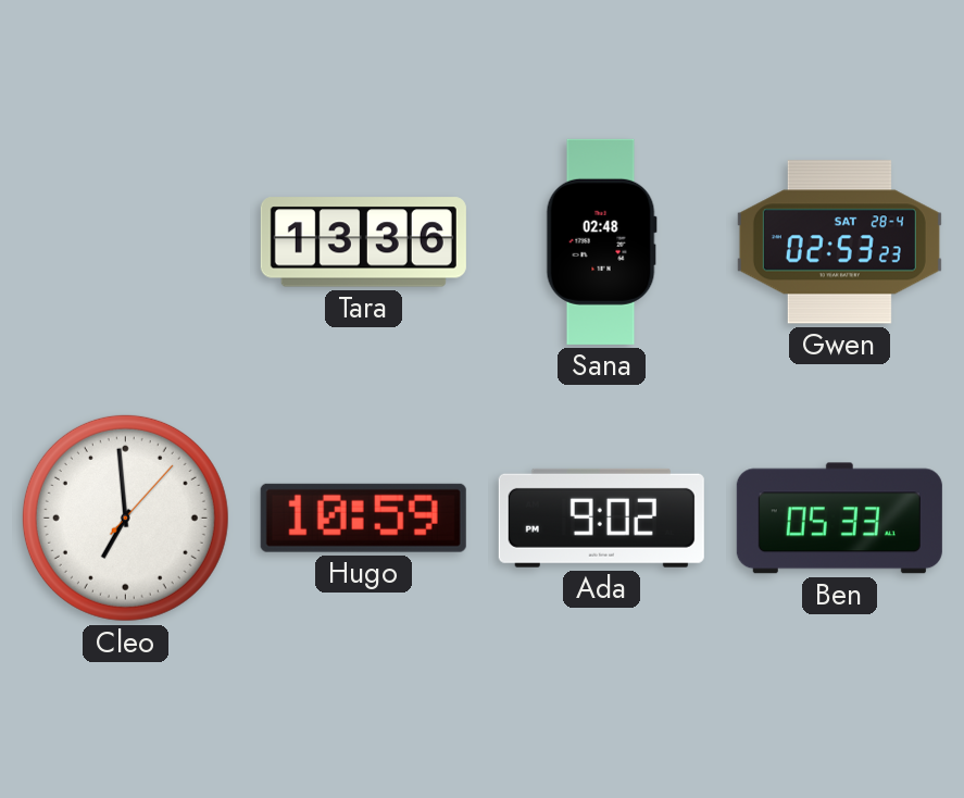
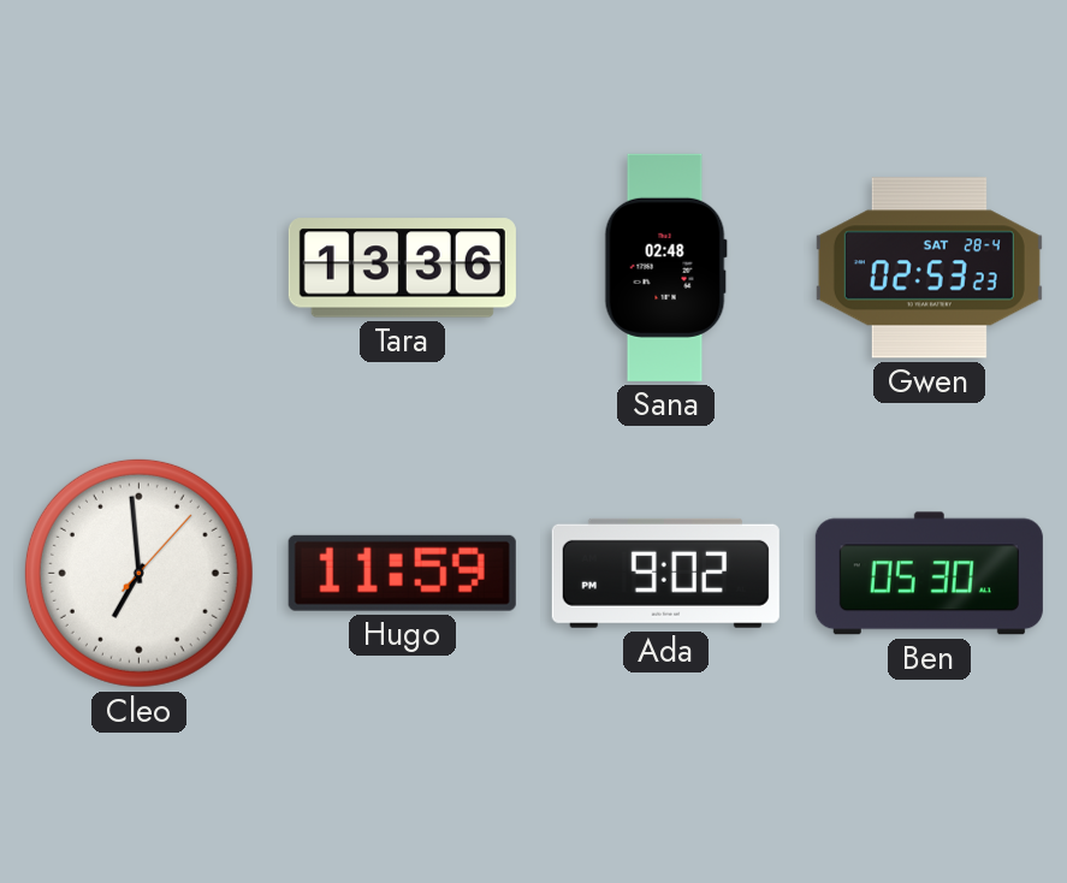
Hugo: 10:59 -> 11:59 (402, 573)
Ben: 05:33 -> 05:30 (929, 574)
